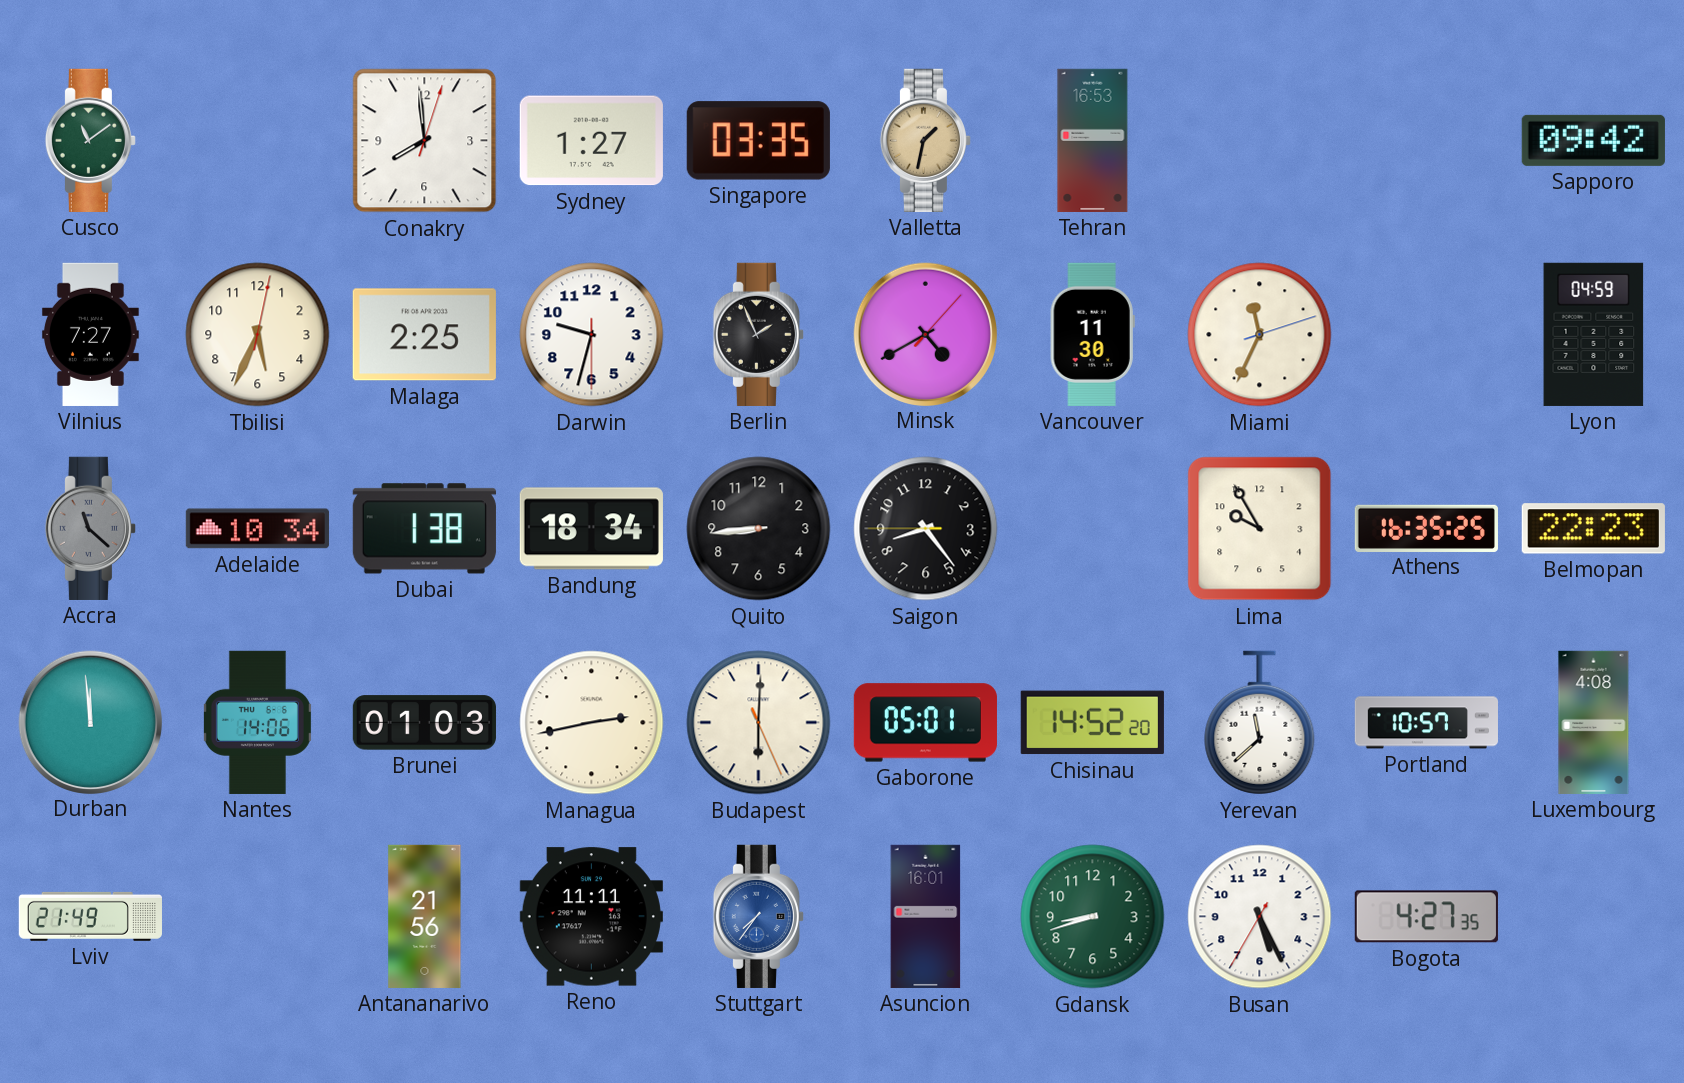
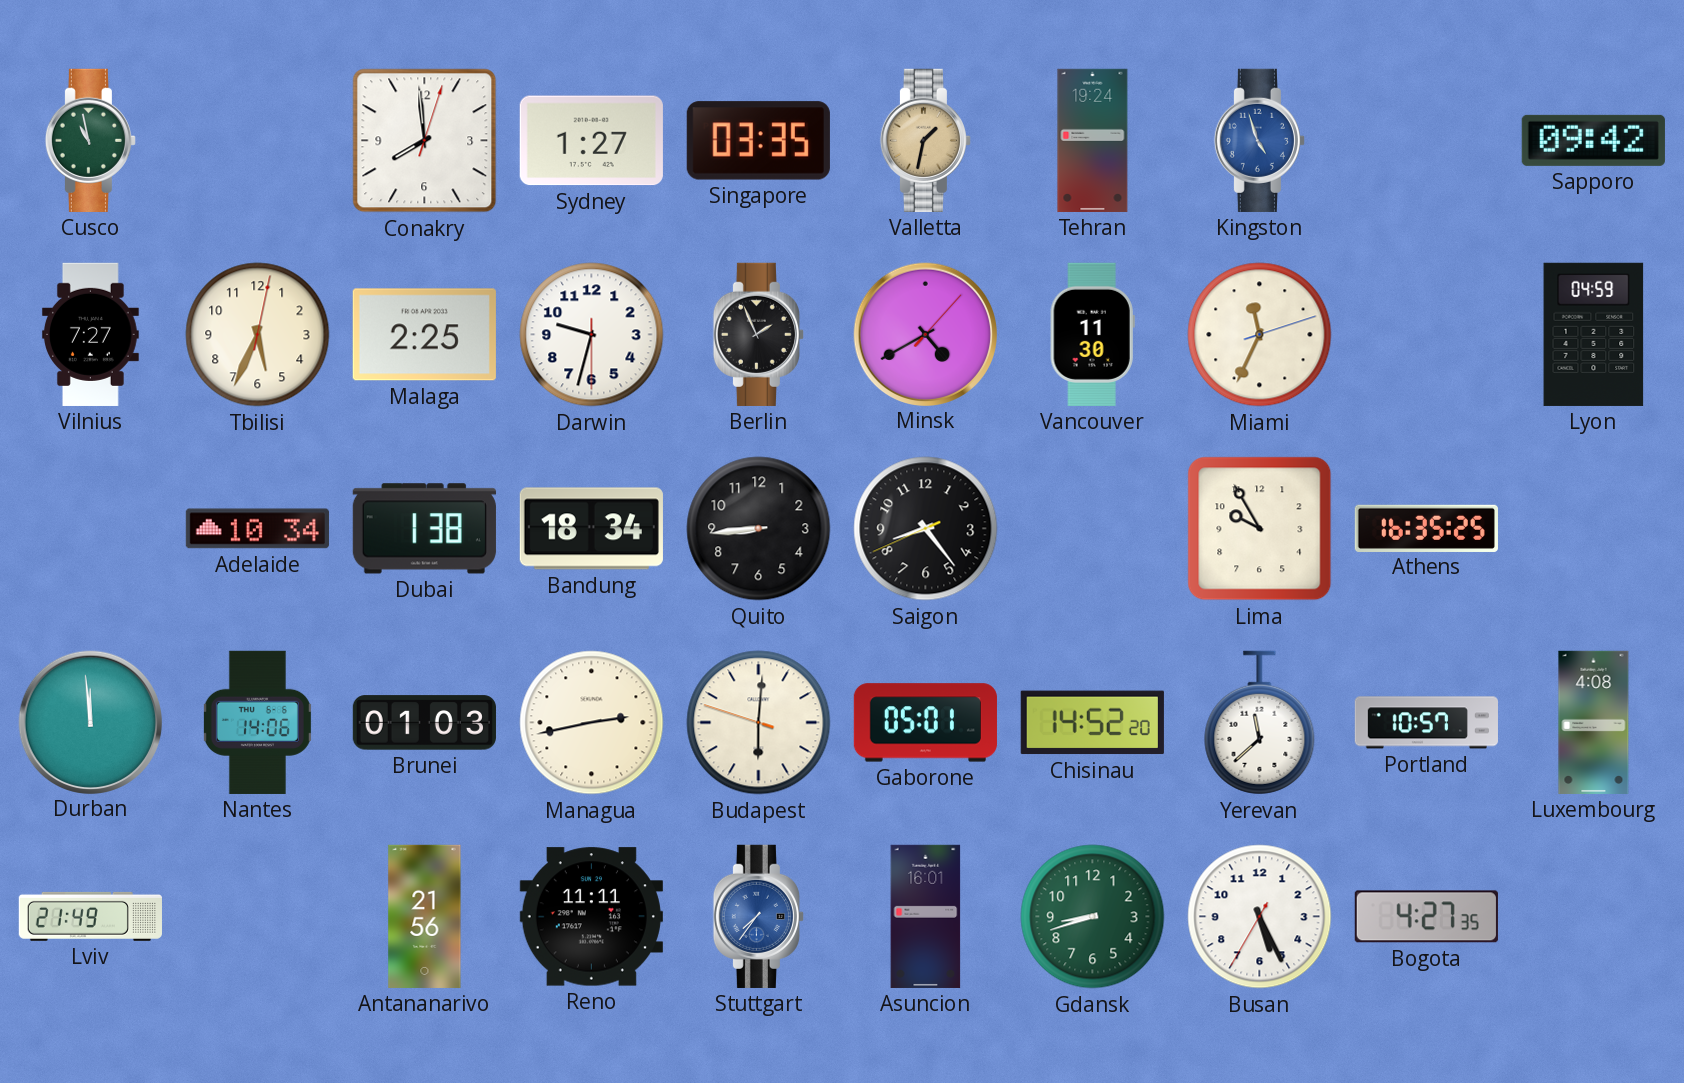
Cusco: 11:09 -> 10:58 (90, 140)
Tehran: 16:53 -> 19:24 (1093, 140)
Kingston: none -> 4:57 (1259, 140)
Accra: 11:22 -> none (90, 528)
Saigon: 8:23:45 -> 8:23:41 (926, 529)
Belmopan: 22:23 -> none (1593, 529)
Budapest: 6:00:26 -> 6:00:48 (759, 723)
